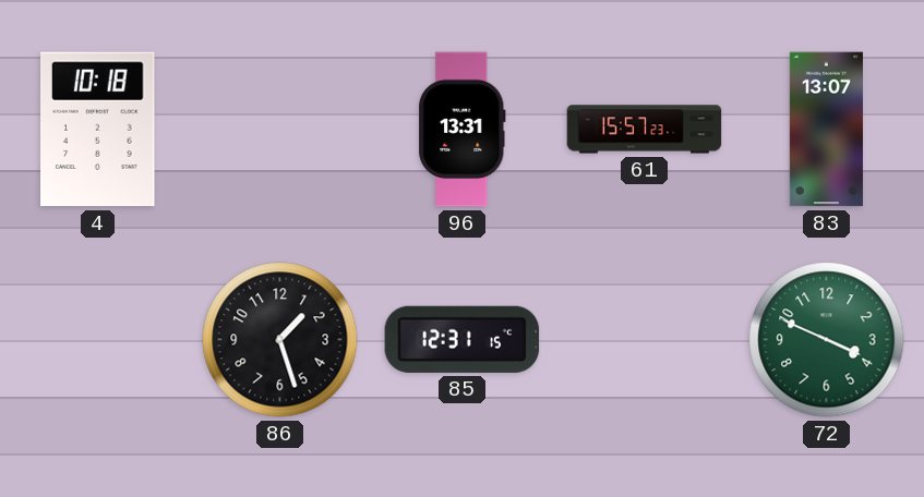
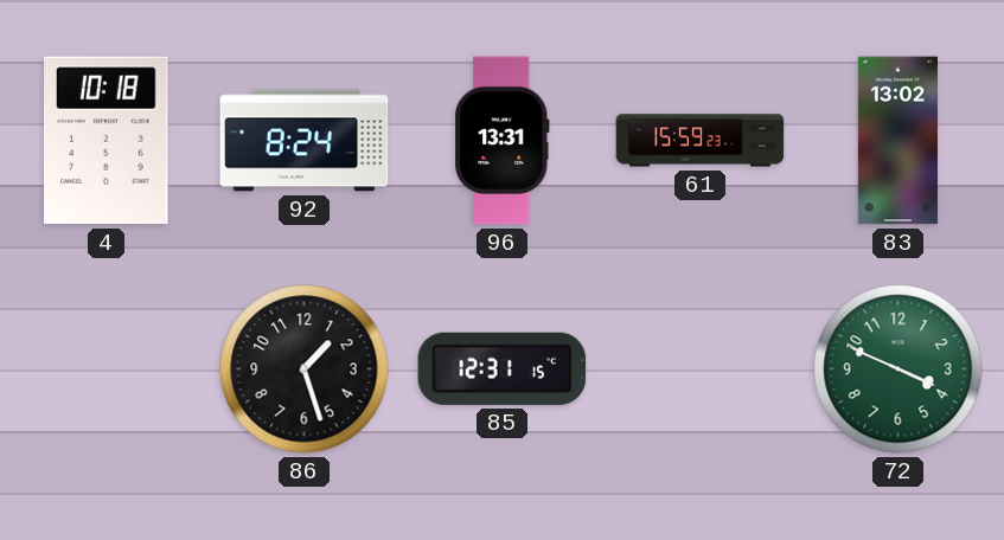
92: none -> 8:24 (305, 141)
61: 15:57 -> 15:59 (701, 141)
83: 13:07 -> 13:02 (897, 141)
